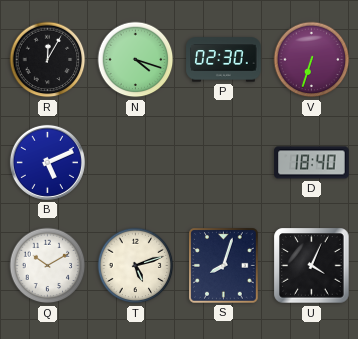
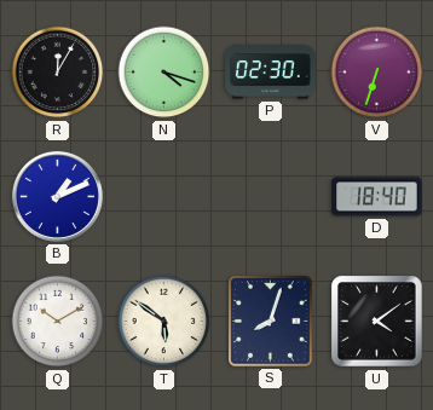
B: 5:11 -> 1:11 (57, 196)
T: 5:12 -> 5:51 (164, 322)
U: 4:04 -> 4:09 (377, 322)
